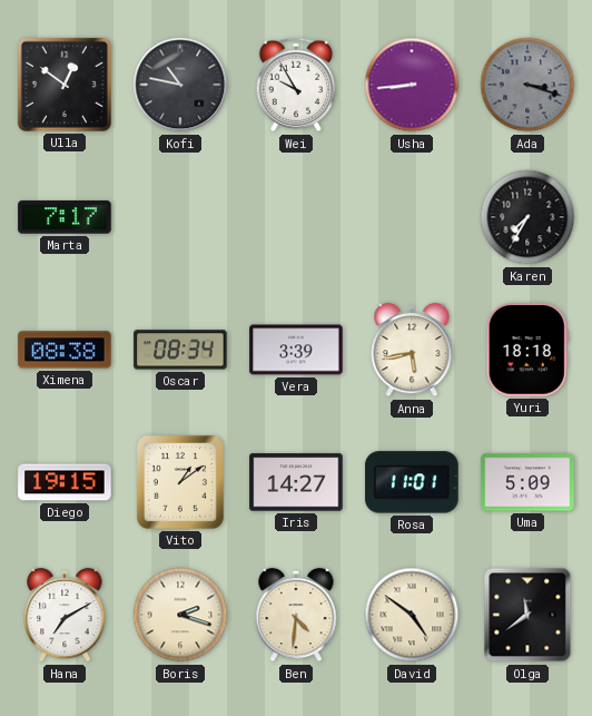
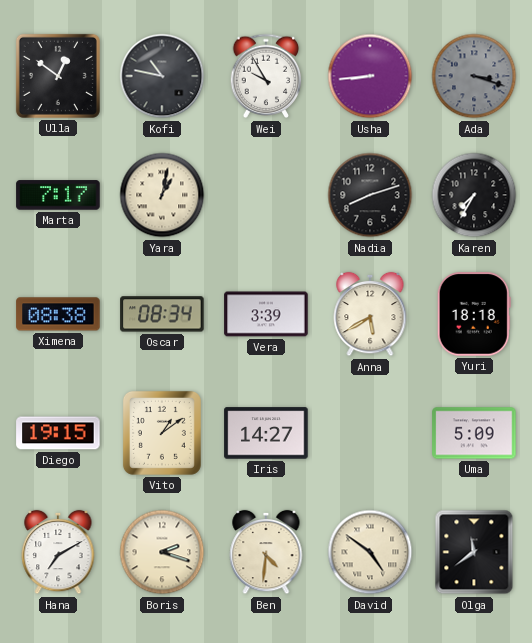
Yara: none -> 1:02 (162, 195)
Nadia: none -> 8:12 (370, 195)
Anna: 5:43 -> 5:40 (370, 314)
Rosa: 11:01 -> none (412, 482)
